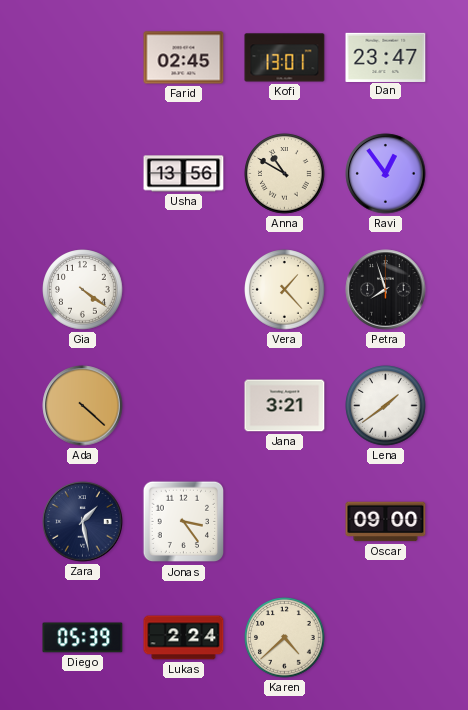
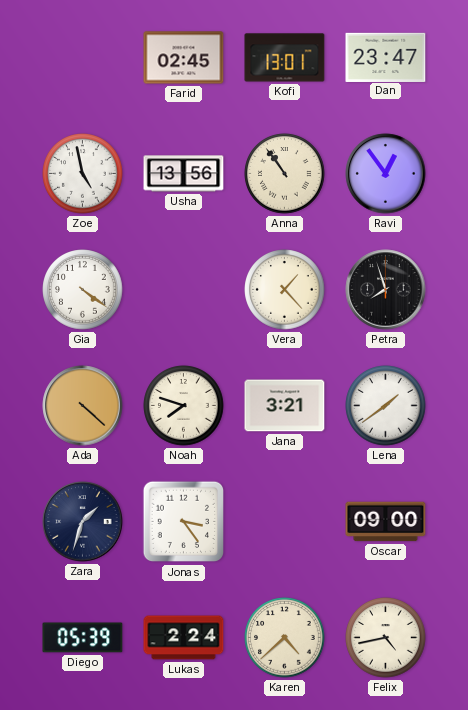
Zoe: none -> 4:58 (83, 174)
Anna: 10:50 -> 10:54 (285, 174)
Noah: none -> 7:48 (184, 406)
Zara: 1:28 -> 1:33 (83, 522)
Felix: none -> 4:43 (386, 638)
